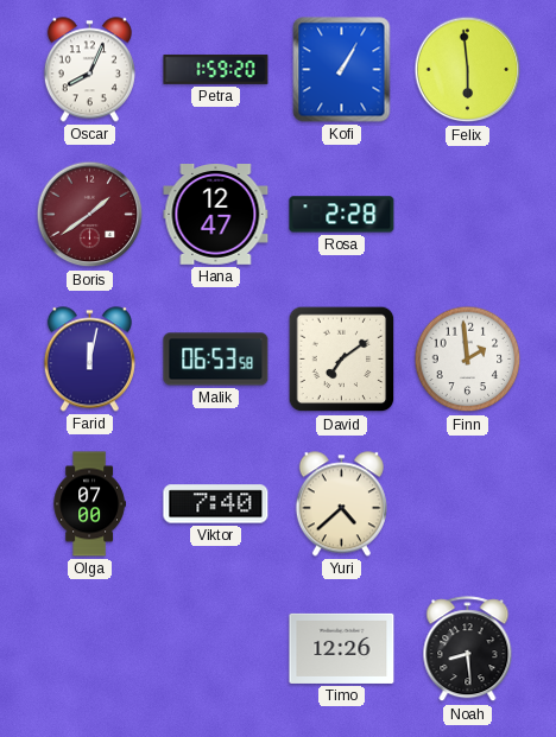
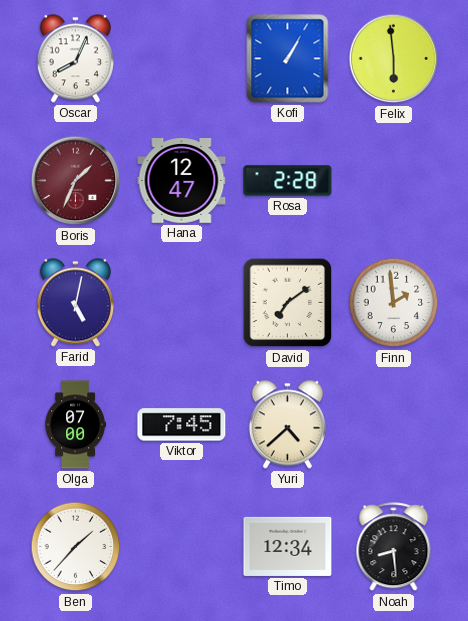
Petra: 1:59 -> none (216, 69)
Boris: 1:39 -> 1:34 (76, 181)
Farid: 12:02 -> 5:02 (75, 303)
Malik: 06:53 -> none (216, 360)
Viktor: 7:40 -> 7:45 (182, 425)
Ben: none -> 1:37 (76, 547)
Timo: 12:26 -> 12:34 (288, 546)
